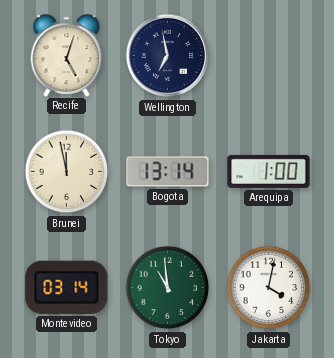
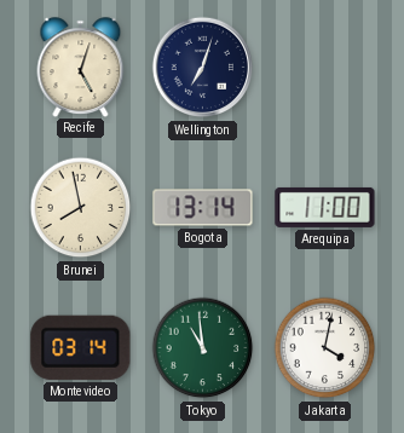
Wellington: 6:58 -> 7:03 (203, 68)
Brunei: 11:58 -> 7:58 (81, 208)
Arequipa: 1:00 -> 11:00 (325, 207)
